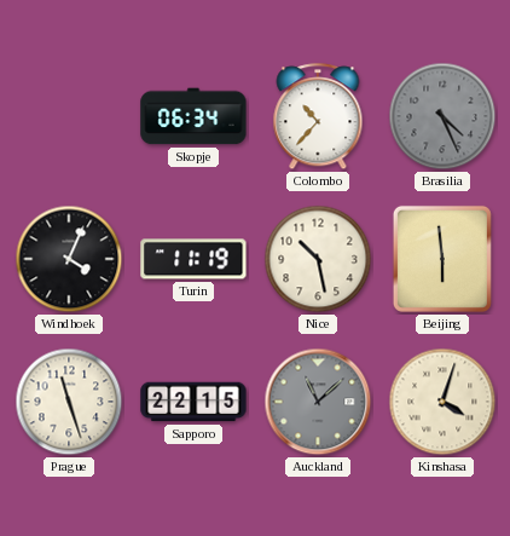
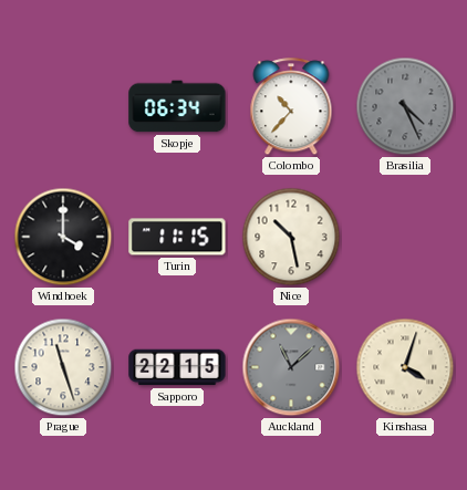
Windhoek: 4:04 -> 4:00 (63, 237)
Turin: 11:19 -> 11:15 (177, 237)
Beijing: 5:59 -> none (442, 259)
